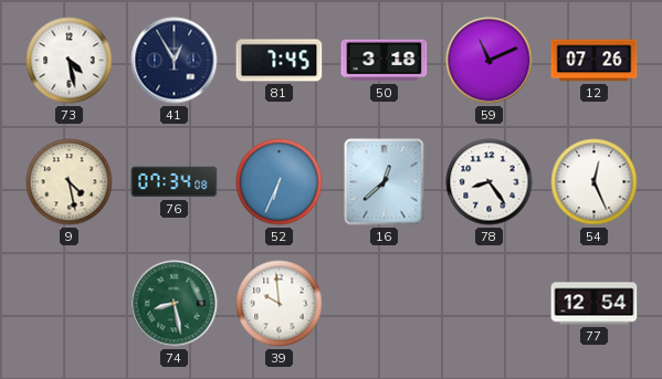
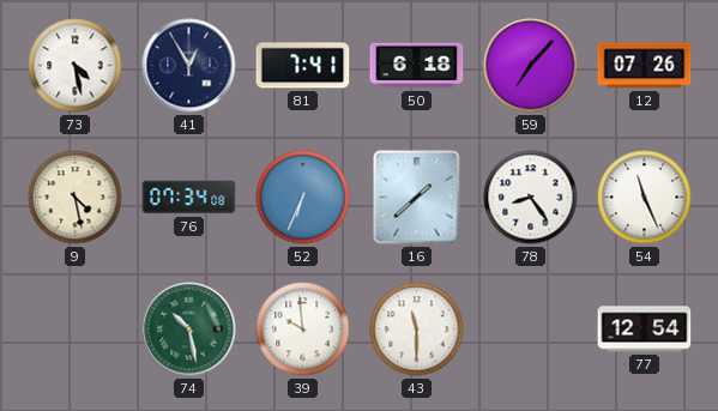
81: 7:45 -> 7:41 (303, 66)
50: 3:18 -> 6:18 (417, 66)
59: 11:11 -> 7:07 (531, 66)
16: 12:38 -> 1:38 (417, 198)
54: 12:26 -> 11:26 (645, 198)
74: 8:28 -> 10:28 (189, 330)
43: none -> 11:30 (417, 330)
